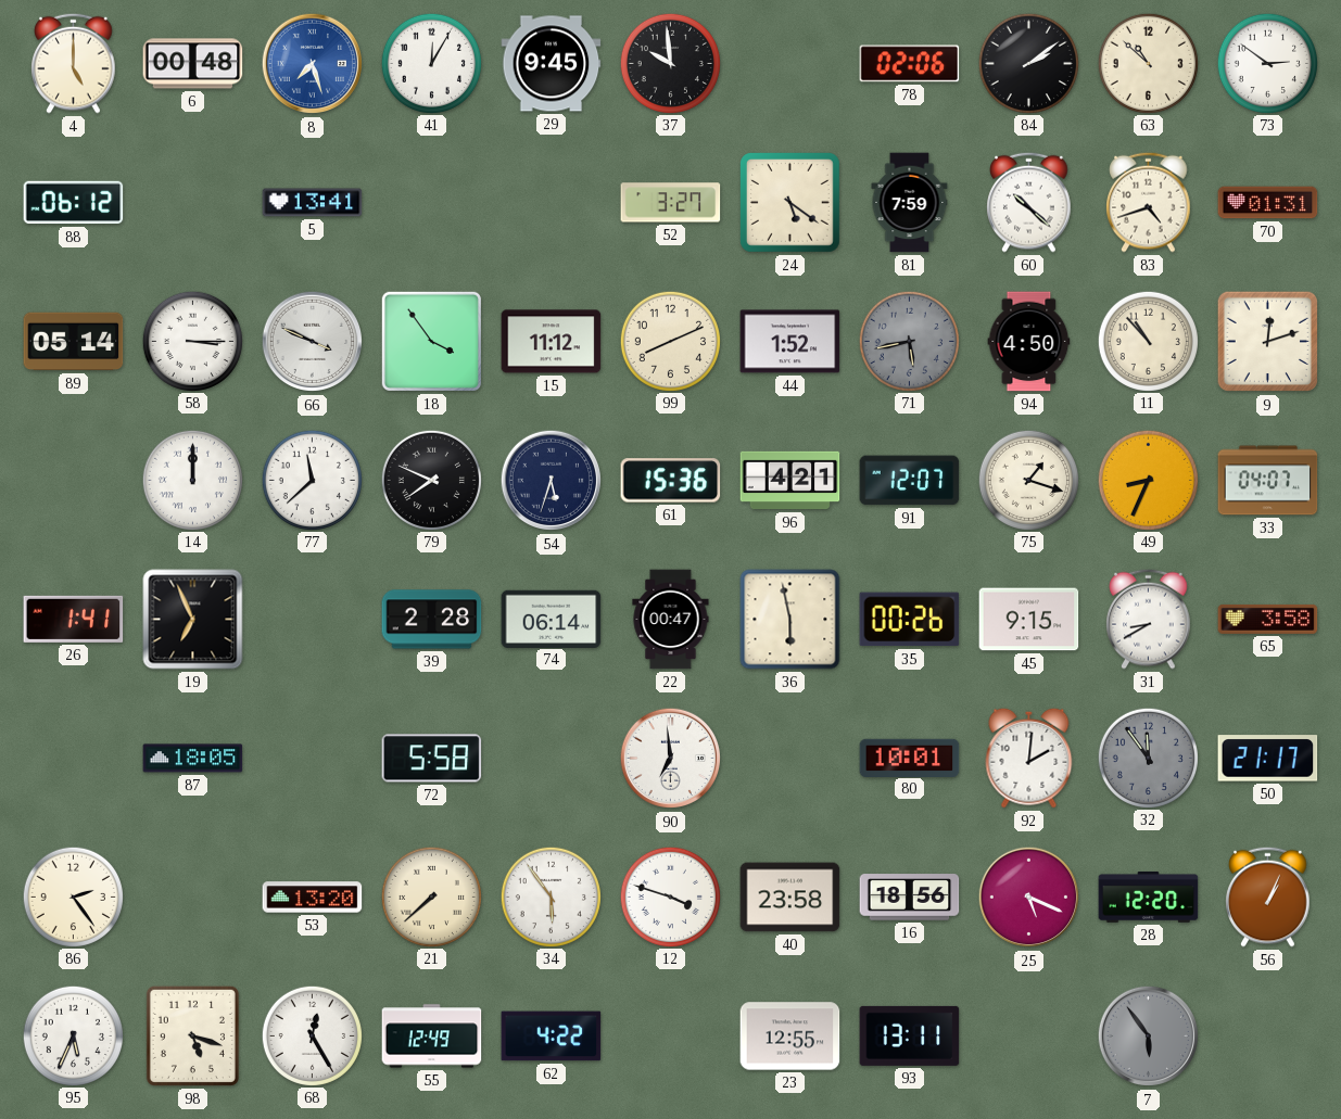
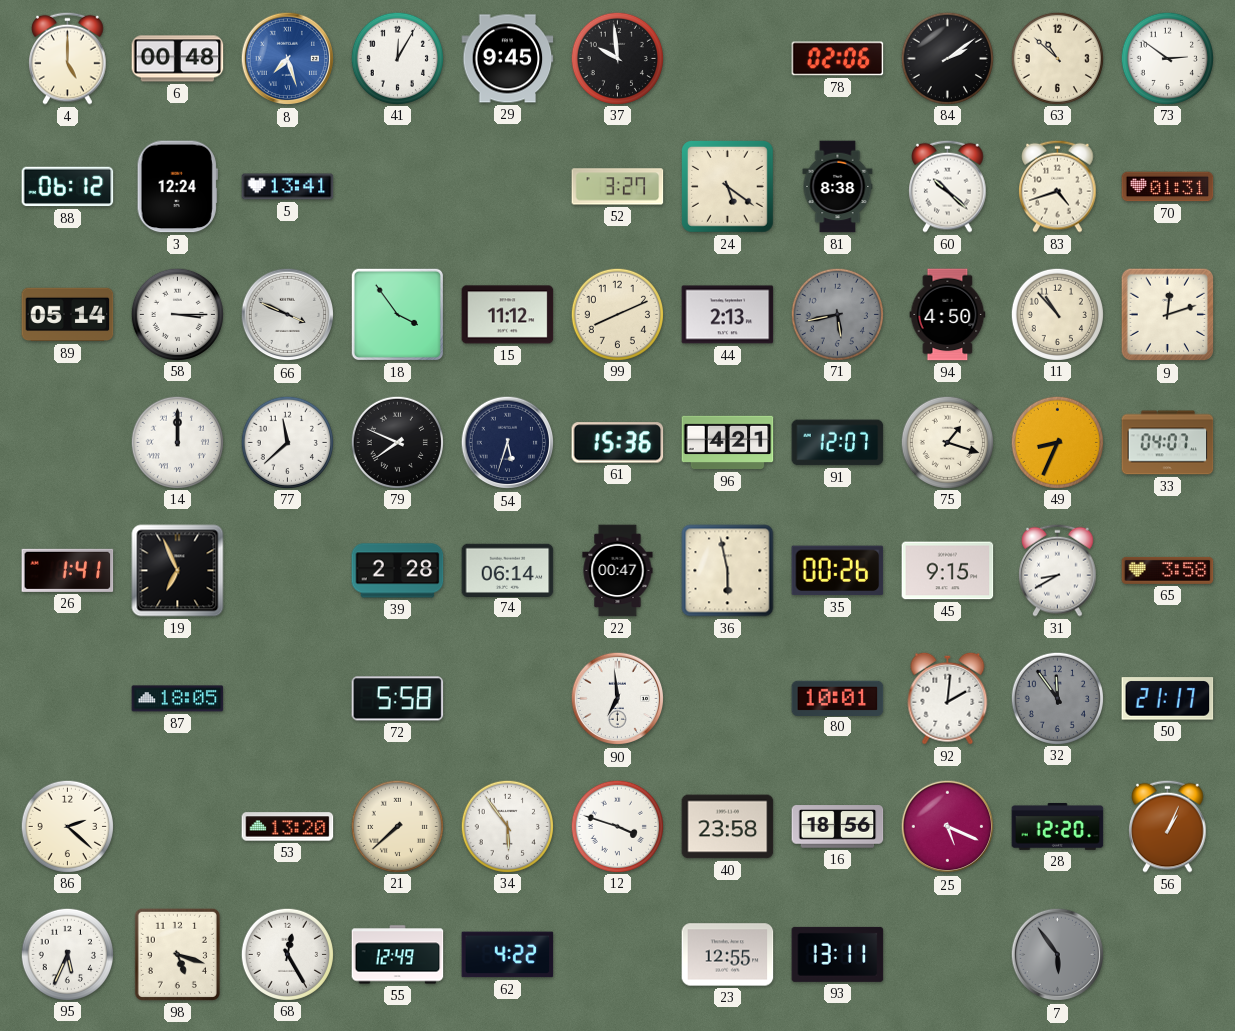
3: none -> 12:24 (177, 187)
81: 7:59 -> 8:38 (838, 187)
44: 1:52 -> 2:13 (728, 315)
86: 2:24 -> 2:22 (67, 826)
